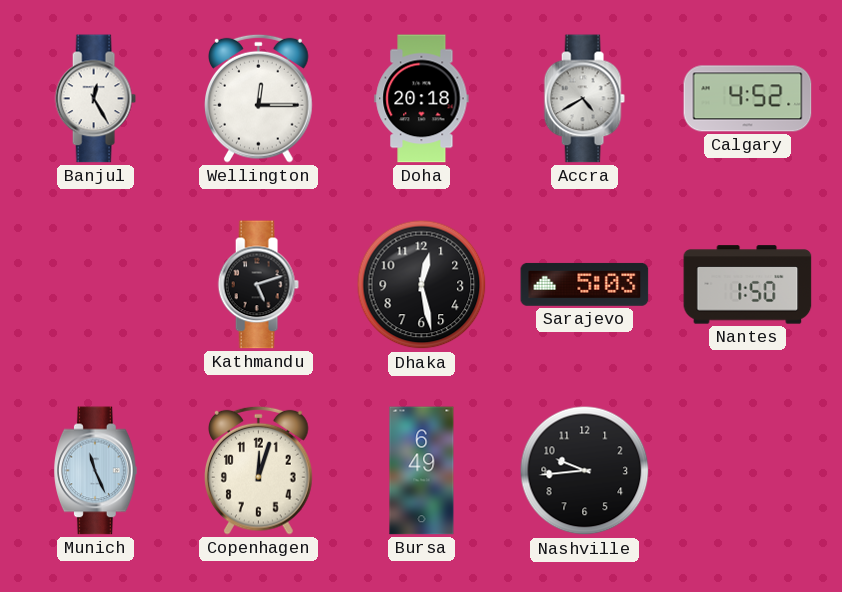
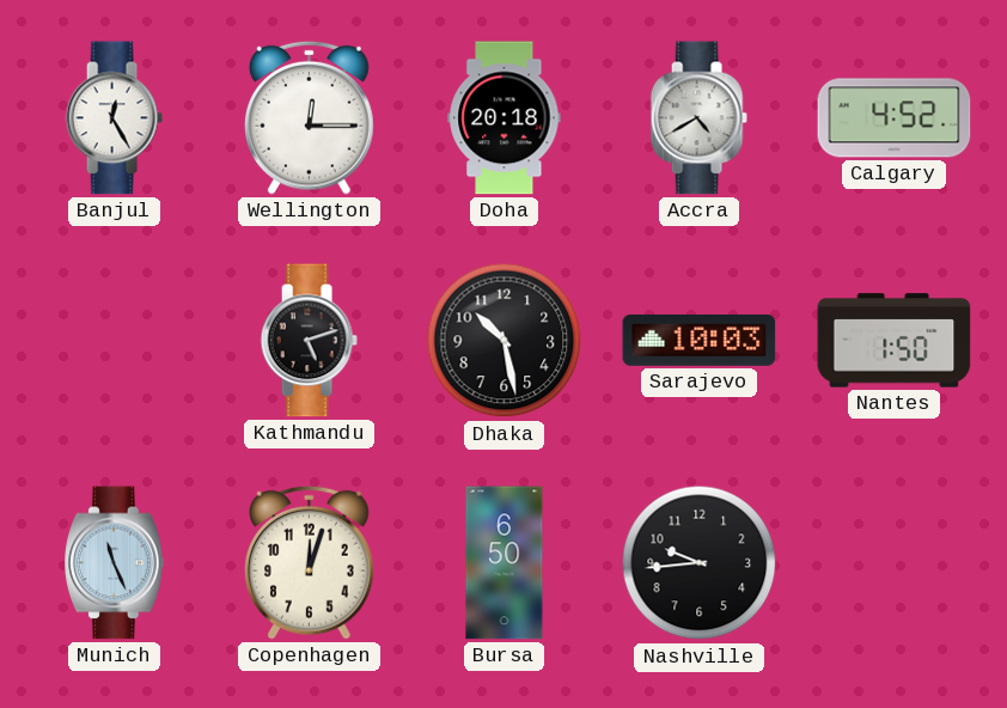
Dhaka: 12:28 -> 10:28 (505, 341)
Sarajevo: 5:03 -> 10:03 (700, 340)
Bursa: 6:49 -> 6:50 (505, 563)
